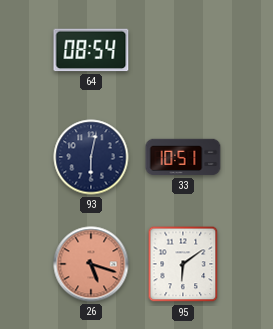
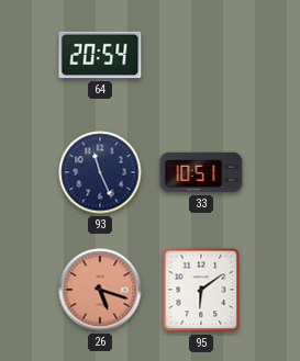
64: 08:54 -> 20:54 (100, 55)
93: 6:02 -> 11:26 (100, 172)
